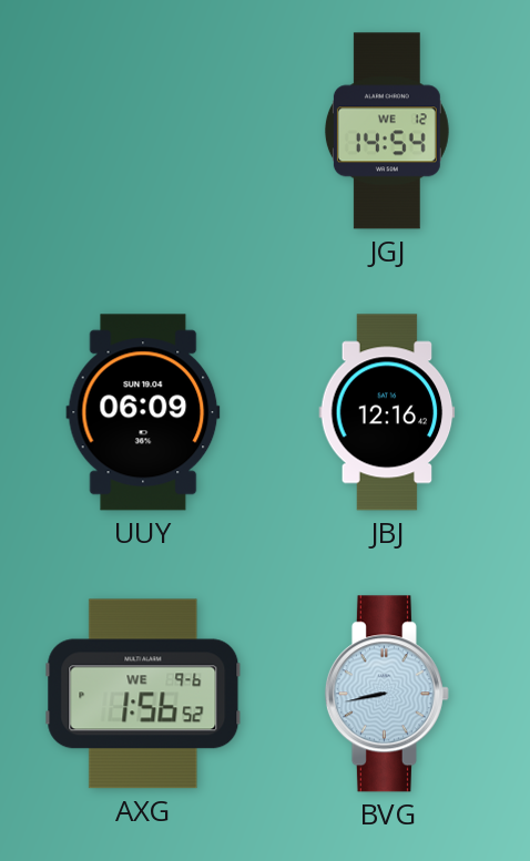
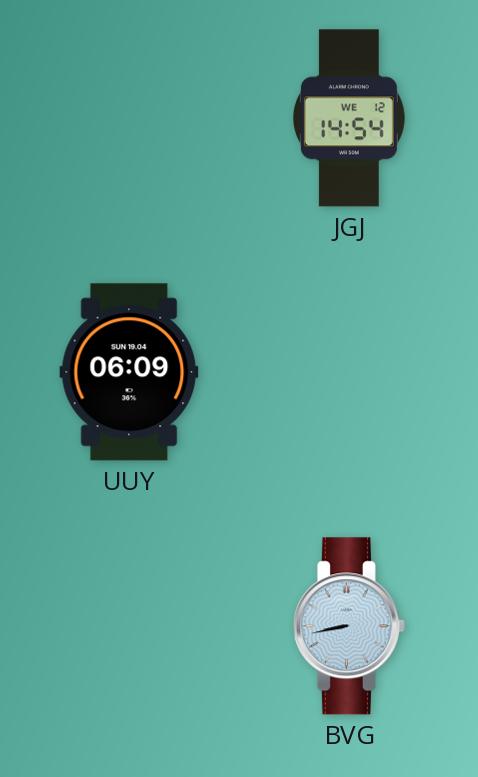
JBJ: 12:16 -> none (387, 412)
AXG: 1:56 -> none (143, 694)
